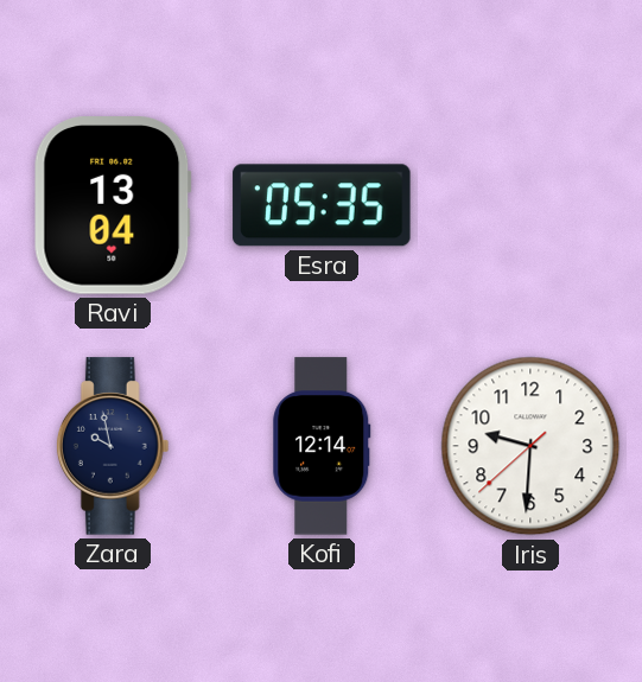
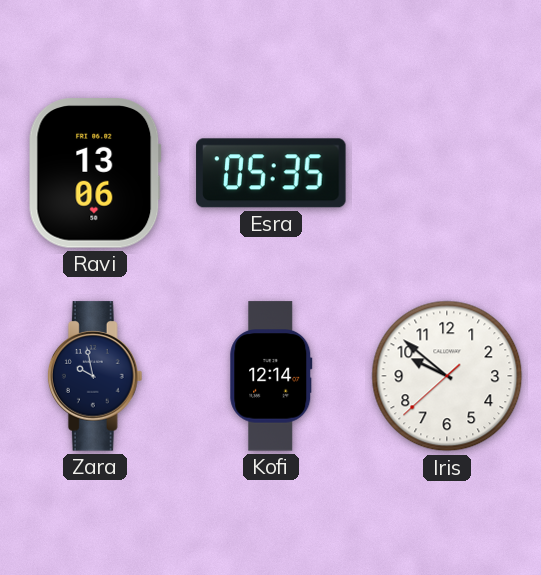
Ravi: 13:04 -> 13:06 (95, 173)
Iris: 9:30 -> 9:51 (447, 376)
